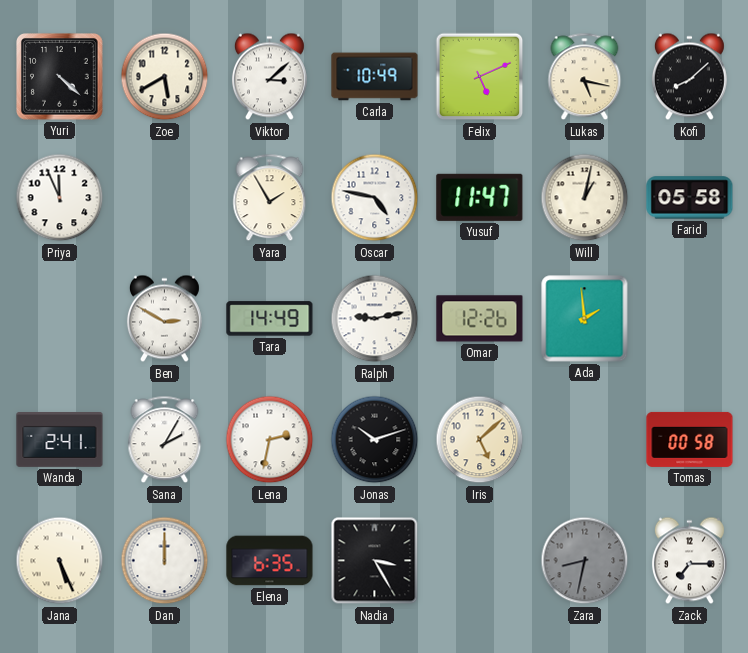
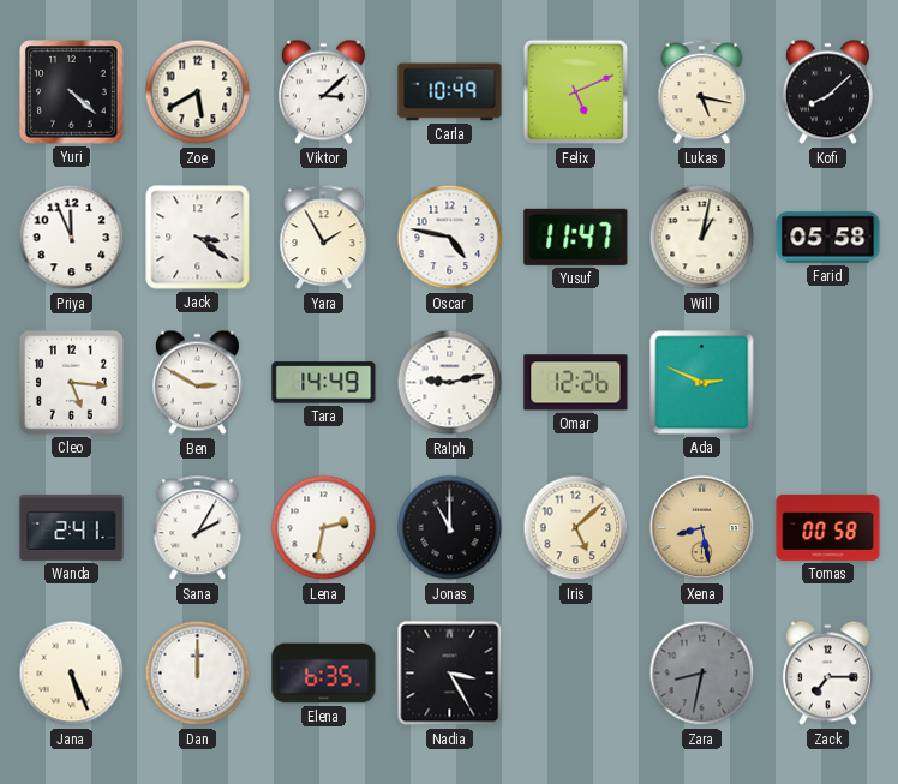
Jack: none -> 3:21 (198, 238)
Cleo: none -> 5:16 (71, 382)
Ada: 1:59 -> 2:49 (702, 383)
Jonas: 10:12 -> 11:00 (450, 528)
Xena: none -> 8:28 (702, 528)
